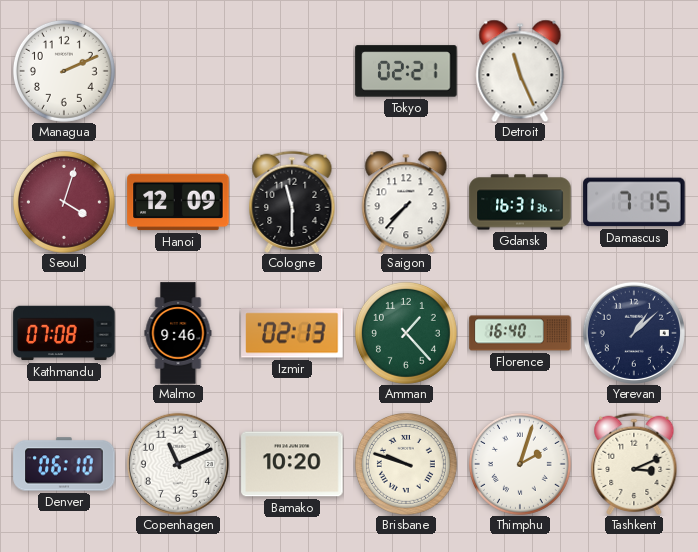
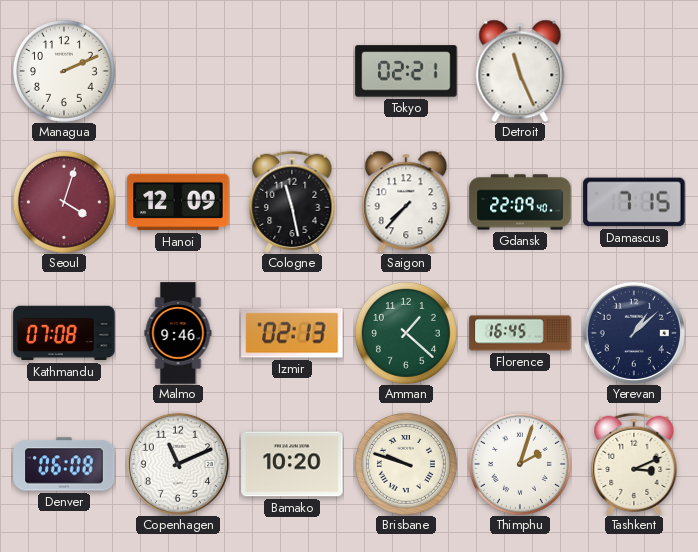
Cologne: 11:30 -> 11:28 (292, 201)
Gdansk: 16:31 -> 22:09 (520, 202)
Amman: 1:23 -> 1:22 (406, 333)
Florence: 16:40 -> 16:45 (520, 333)
Denver: 06:10 -> 06:08 (64, 464)
